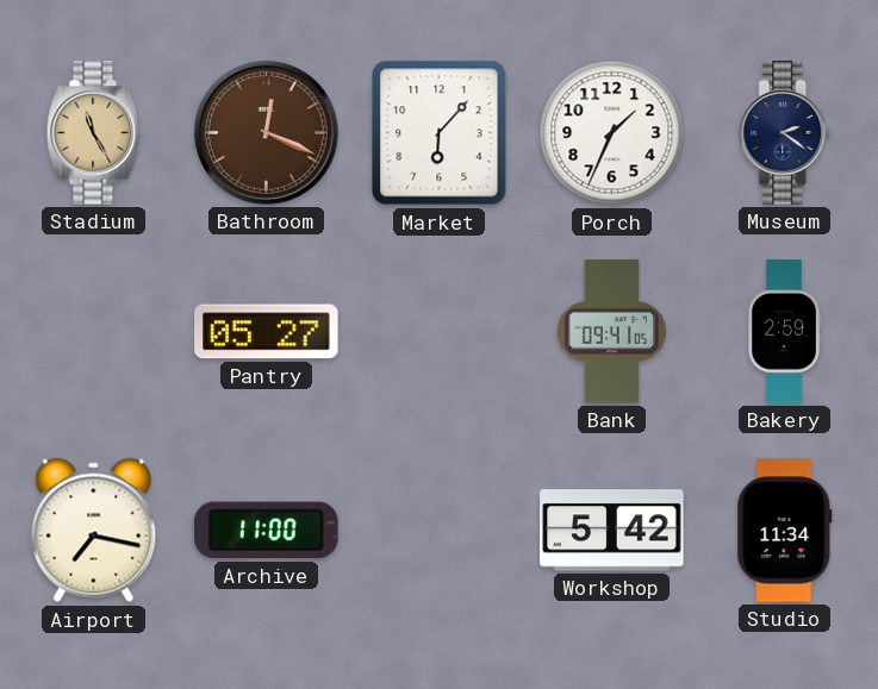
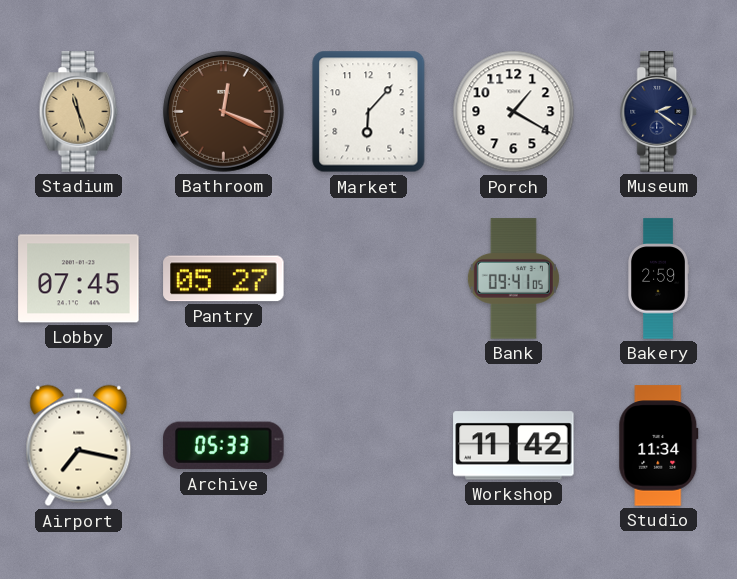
Stadium: 11:25 -> 11:27 (79, 112)
Porch: 1:34 -> 1:20 (514, 112)
Lobby: none -> 07:45 (79, 279)
Archive: 11:00 -> 05:33 (224, 446)
Workshop: 5:42 -> 11:42 (514, 446)
